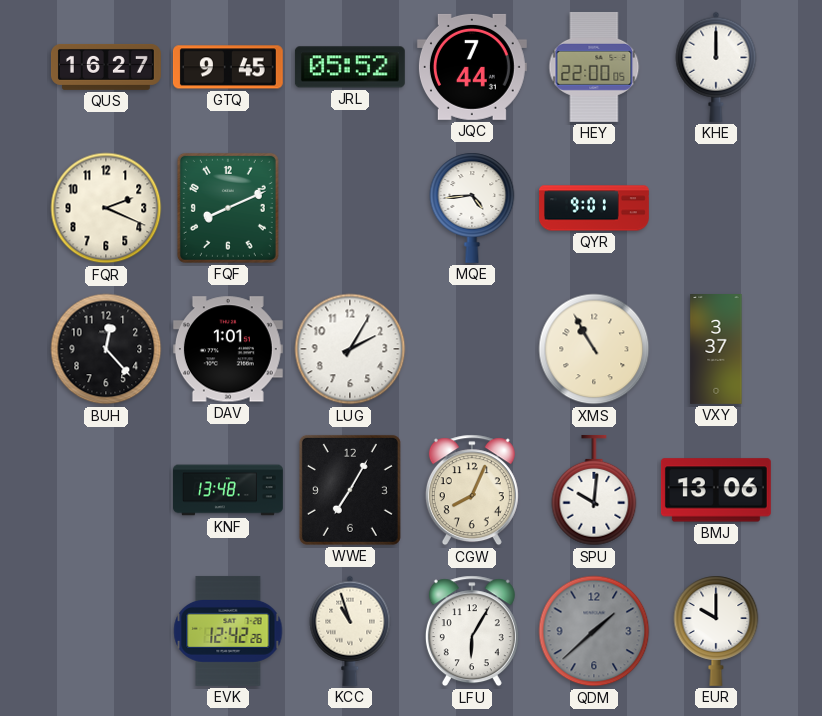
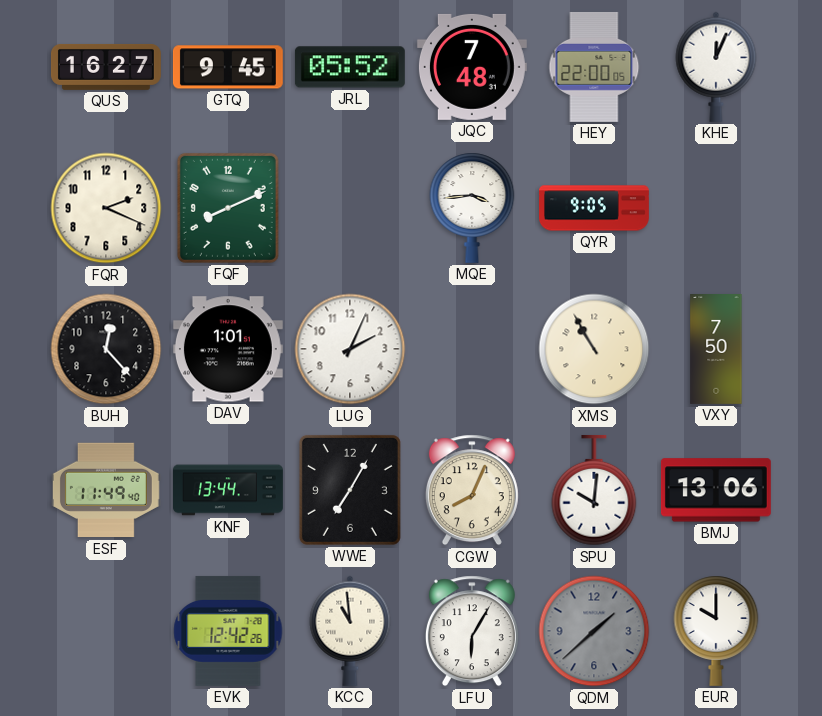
JQC: 7:44 -> 7:48 (472, 67)
KHE: 12:00 -> 12:04 (716, 67)
MQE: 4:44 -> 3:44 (472, 208)
QYR: 9:01 -> 9:05 (595, 208)
LUG: 2:05 -> 2:04 (350, 349)
VXY: 3:37 -> 7:50 (716, 350)
ESF: none -> 11:49 (106, 490)
KNF: 13:48 -> 13:44 (229, 490)
KCC: 10:57 -> 10:59 (350, 631)
